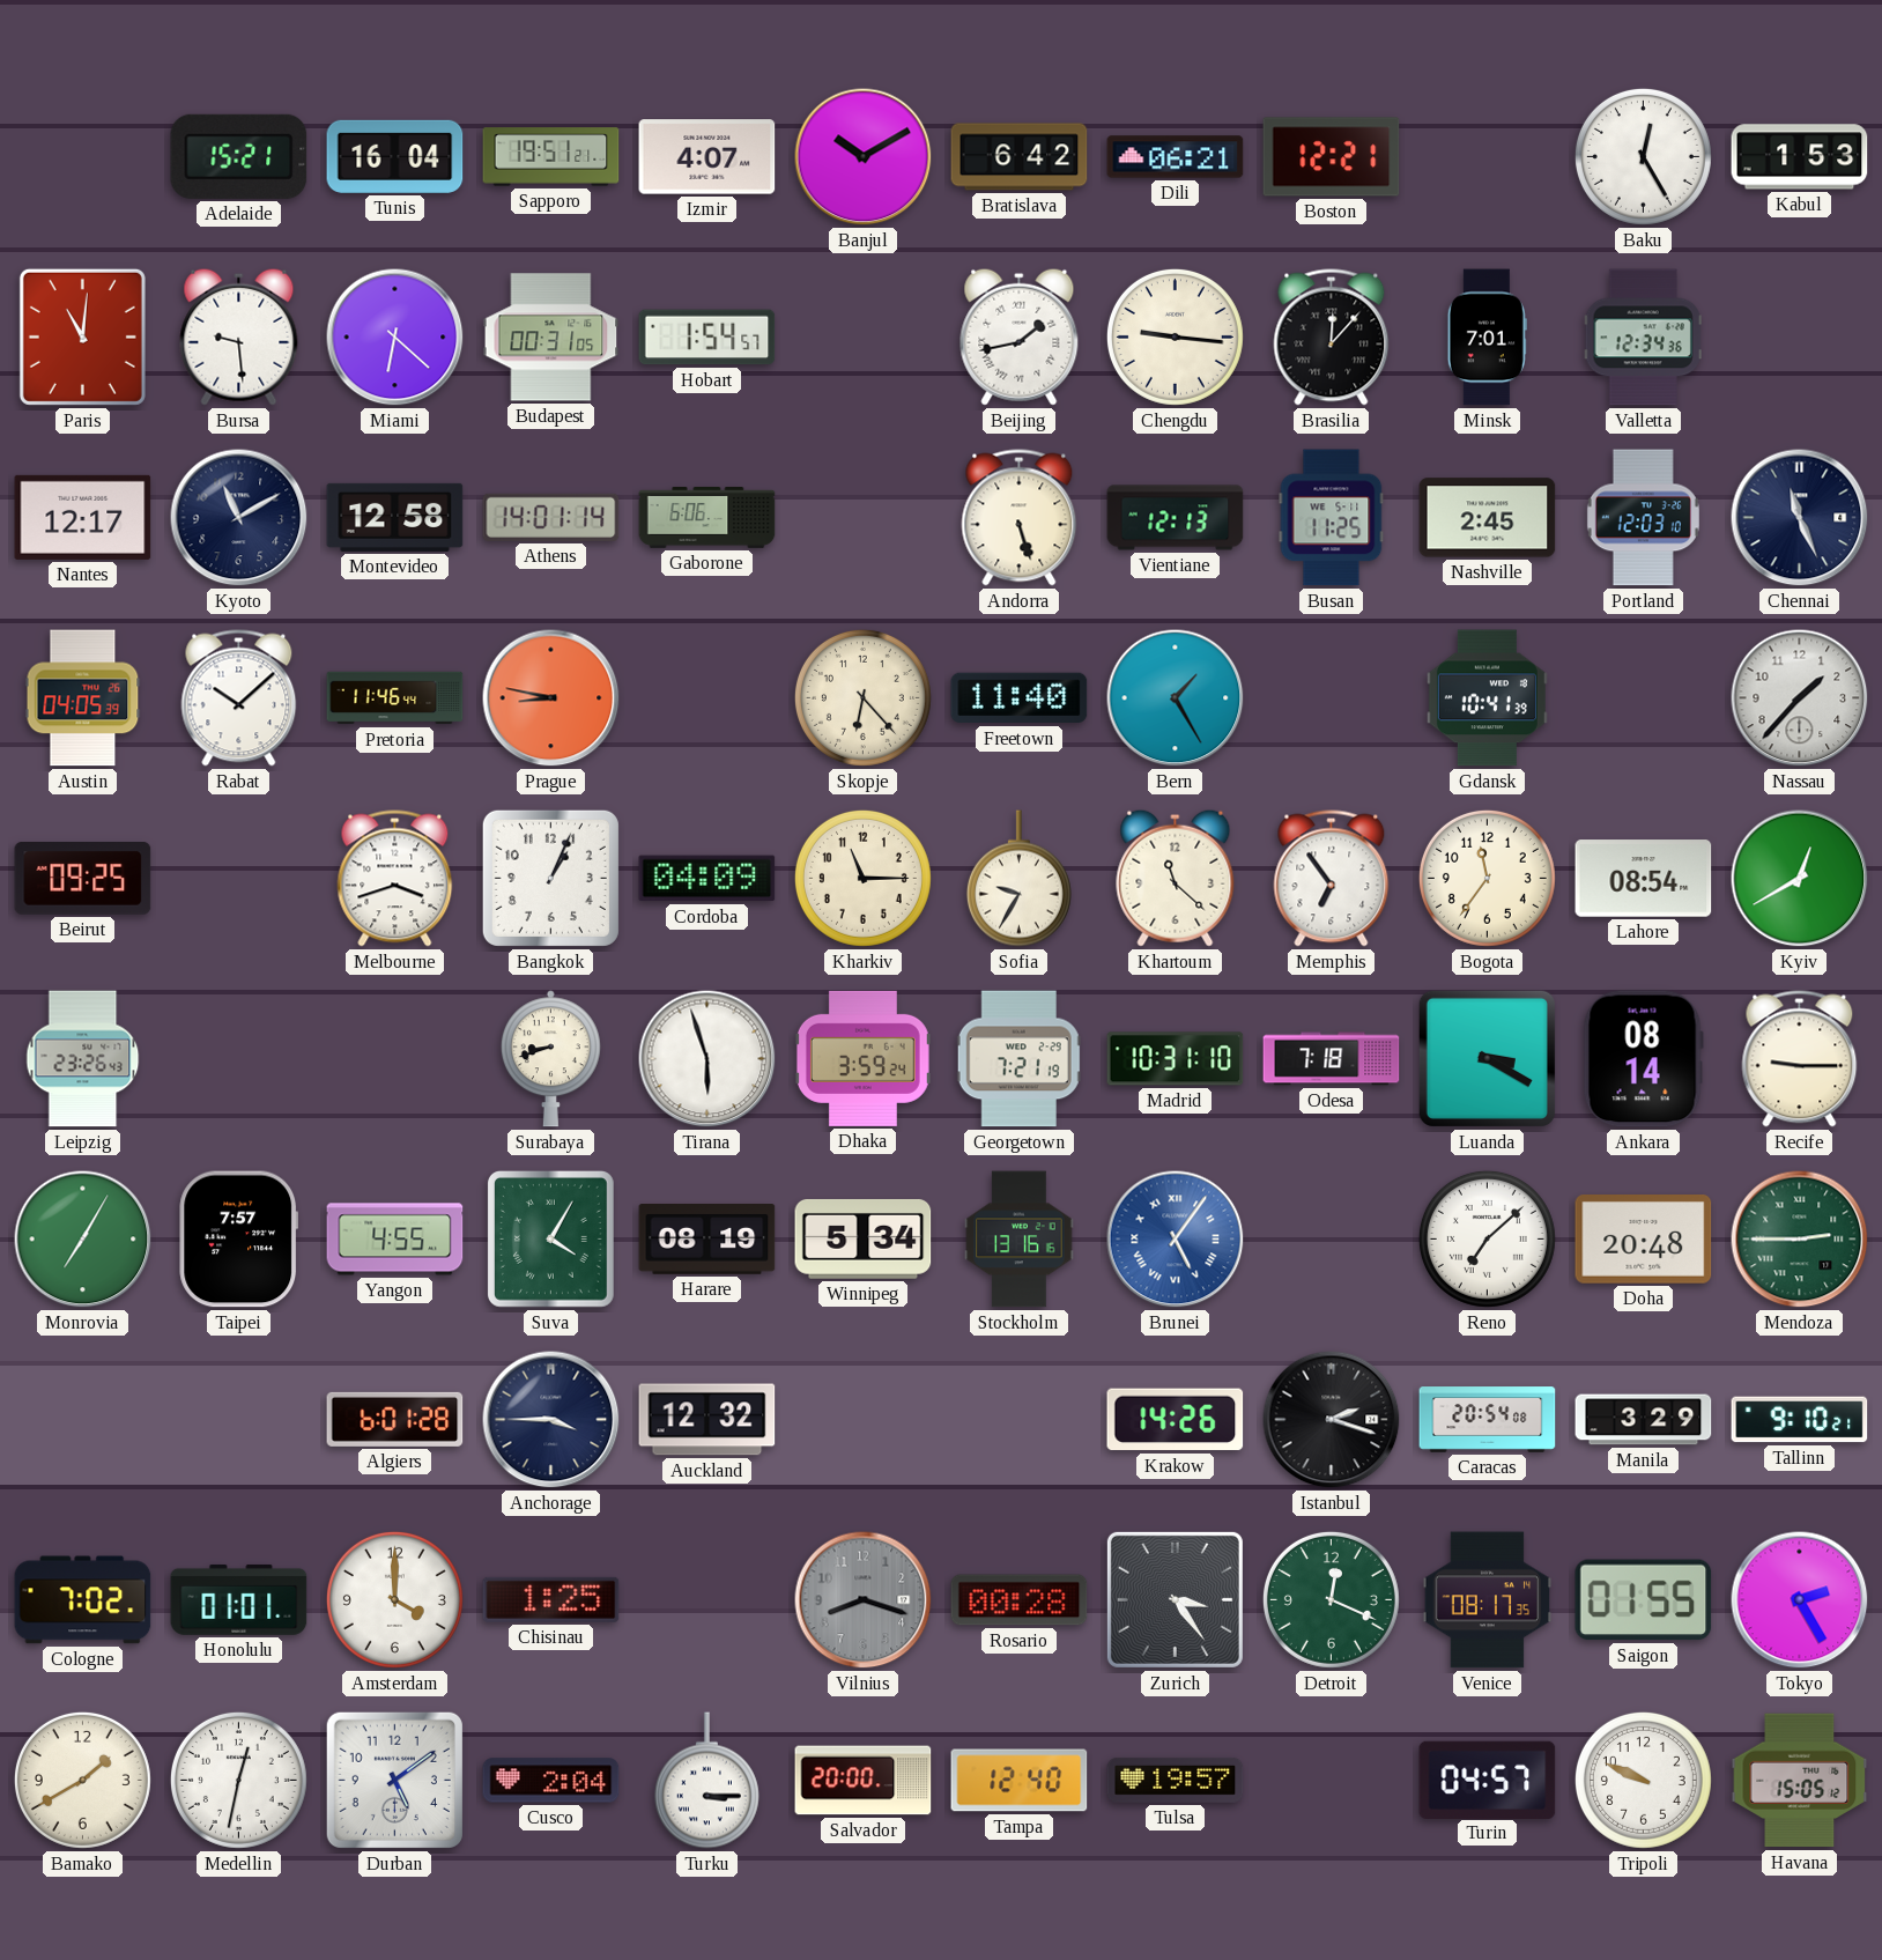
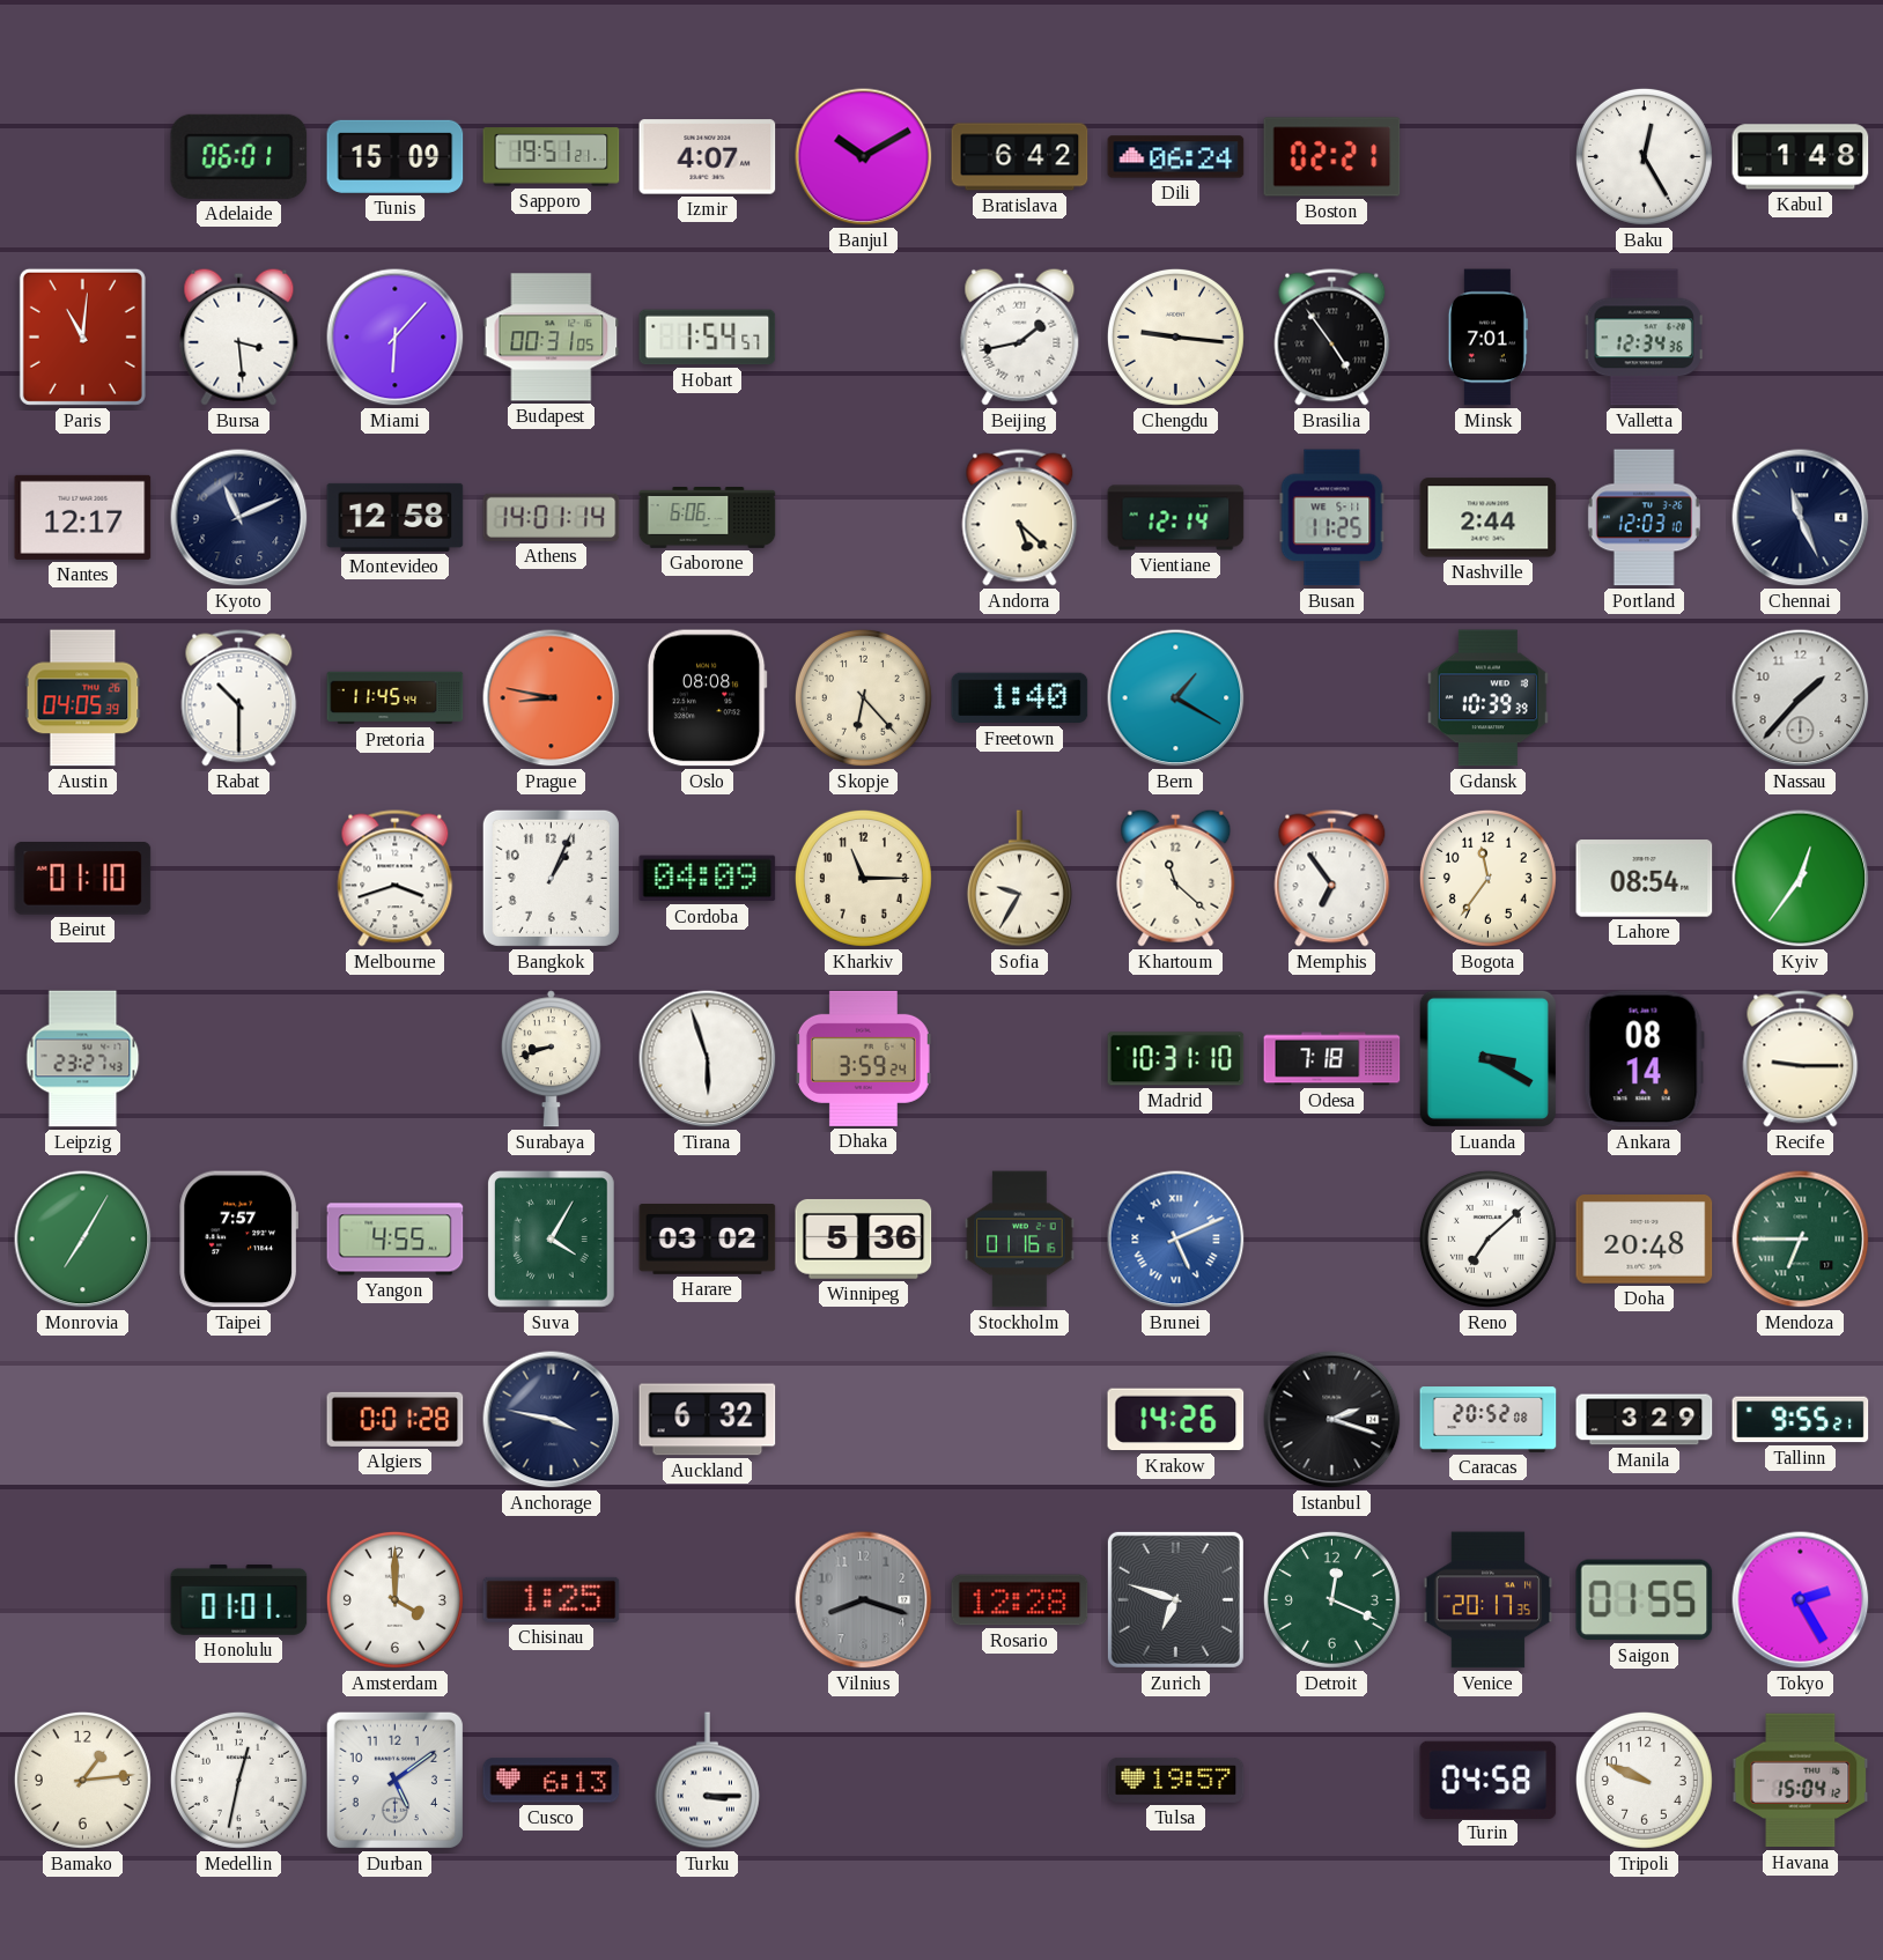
Adelaide: 15:21 -> 06:01 (239, 156)
Tunis: 16:04 -> 15:09 (396, 156)
Dili: 06:21 -> 06:24 (1176, 157)
Boston: 12:21 -> 02:21 (1332, 157)
Kabul: 1:53 -> 1:48 (1801, 157)
Bursa: 9:29 -> 3:29 (239, 336)
Miami: 6:22 -> 6:07 (396, 338)
Brasilia: 12:07 -> 4:54 (1332, 338)
Kyoto: 11:10 -> 11:11 (239, 518)
Andorra: 5:27 -> 5:22 (1020, 518)
Vientiane: 12:13 -> 12:14 (1176, 518)
Nashville: 2:45 -> 2:44 (1489, 518)
Rabat: 10:08 -> 10:30 (239, 698)
Pretoria: 11:46 -> 11:45 (396, 698)
Oslo: none -> 08:08 (707, 698)
Freetown: 11:40 -> 1:40 (1020, 698)
Bern: 1:25 -> 1:20 (1176, 698)
Gdansk: 10:41 -> 10:39 (1487, 698)
Beirut: 09:25 -> 01:10 (83, 879)
Kyiv: 12:40 -> 12:36 (1801, 879)
Leipzig: 23:26 -> 23:27 (83, 1059)
Georgetown: 7:21 -> none (1018, 1059)
Harare: 08:19 -> 03:02 (708, 1240)
Winnipeg: 5:34 -> 5:36 (864, 1238)
Stockholm: 13:16 -> 01:16 (1020, 1240)
Brunei: 5:06 -> 5:11 (1176, 1240)
Mendoza: 2:45 -> 6:45 (1801, 1240)
Algiers: 6:01 -> 0:01 (396, 1419)
Anchorage: 3:45 -> 3:47 (552, 1420)
Auckland: 12:32 -> 6:32 (708, 1420)
Caracas: 20:54 -> 20:52 (1489, 1420)
Tallinn: 9:10 -> 9:55 (1801, 1420)
Cologne: 7:02 -> none (83, 1600)
Rosario: 00:28 -> 12:28 (1020, 1600)
Zurich: 3:24 -> 6:48 (1175, 1599)
Venice: 08:17 -> 20:17 (1489, 1600)
Bamako: 1:40 -> 1:14 (82, 1780)
Cusco: 2:04 -> 6:13 (552, 1781)
Salvador: 20:00 -> none (864, 1781)
Tampa: 12:40 -> none (1020, 1781)
Turin: 04:57 -> 04:58 (1489, 1780)
Havana: 15:05 -> 15:04 (1801, 1781)
